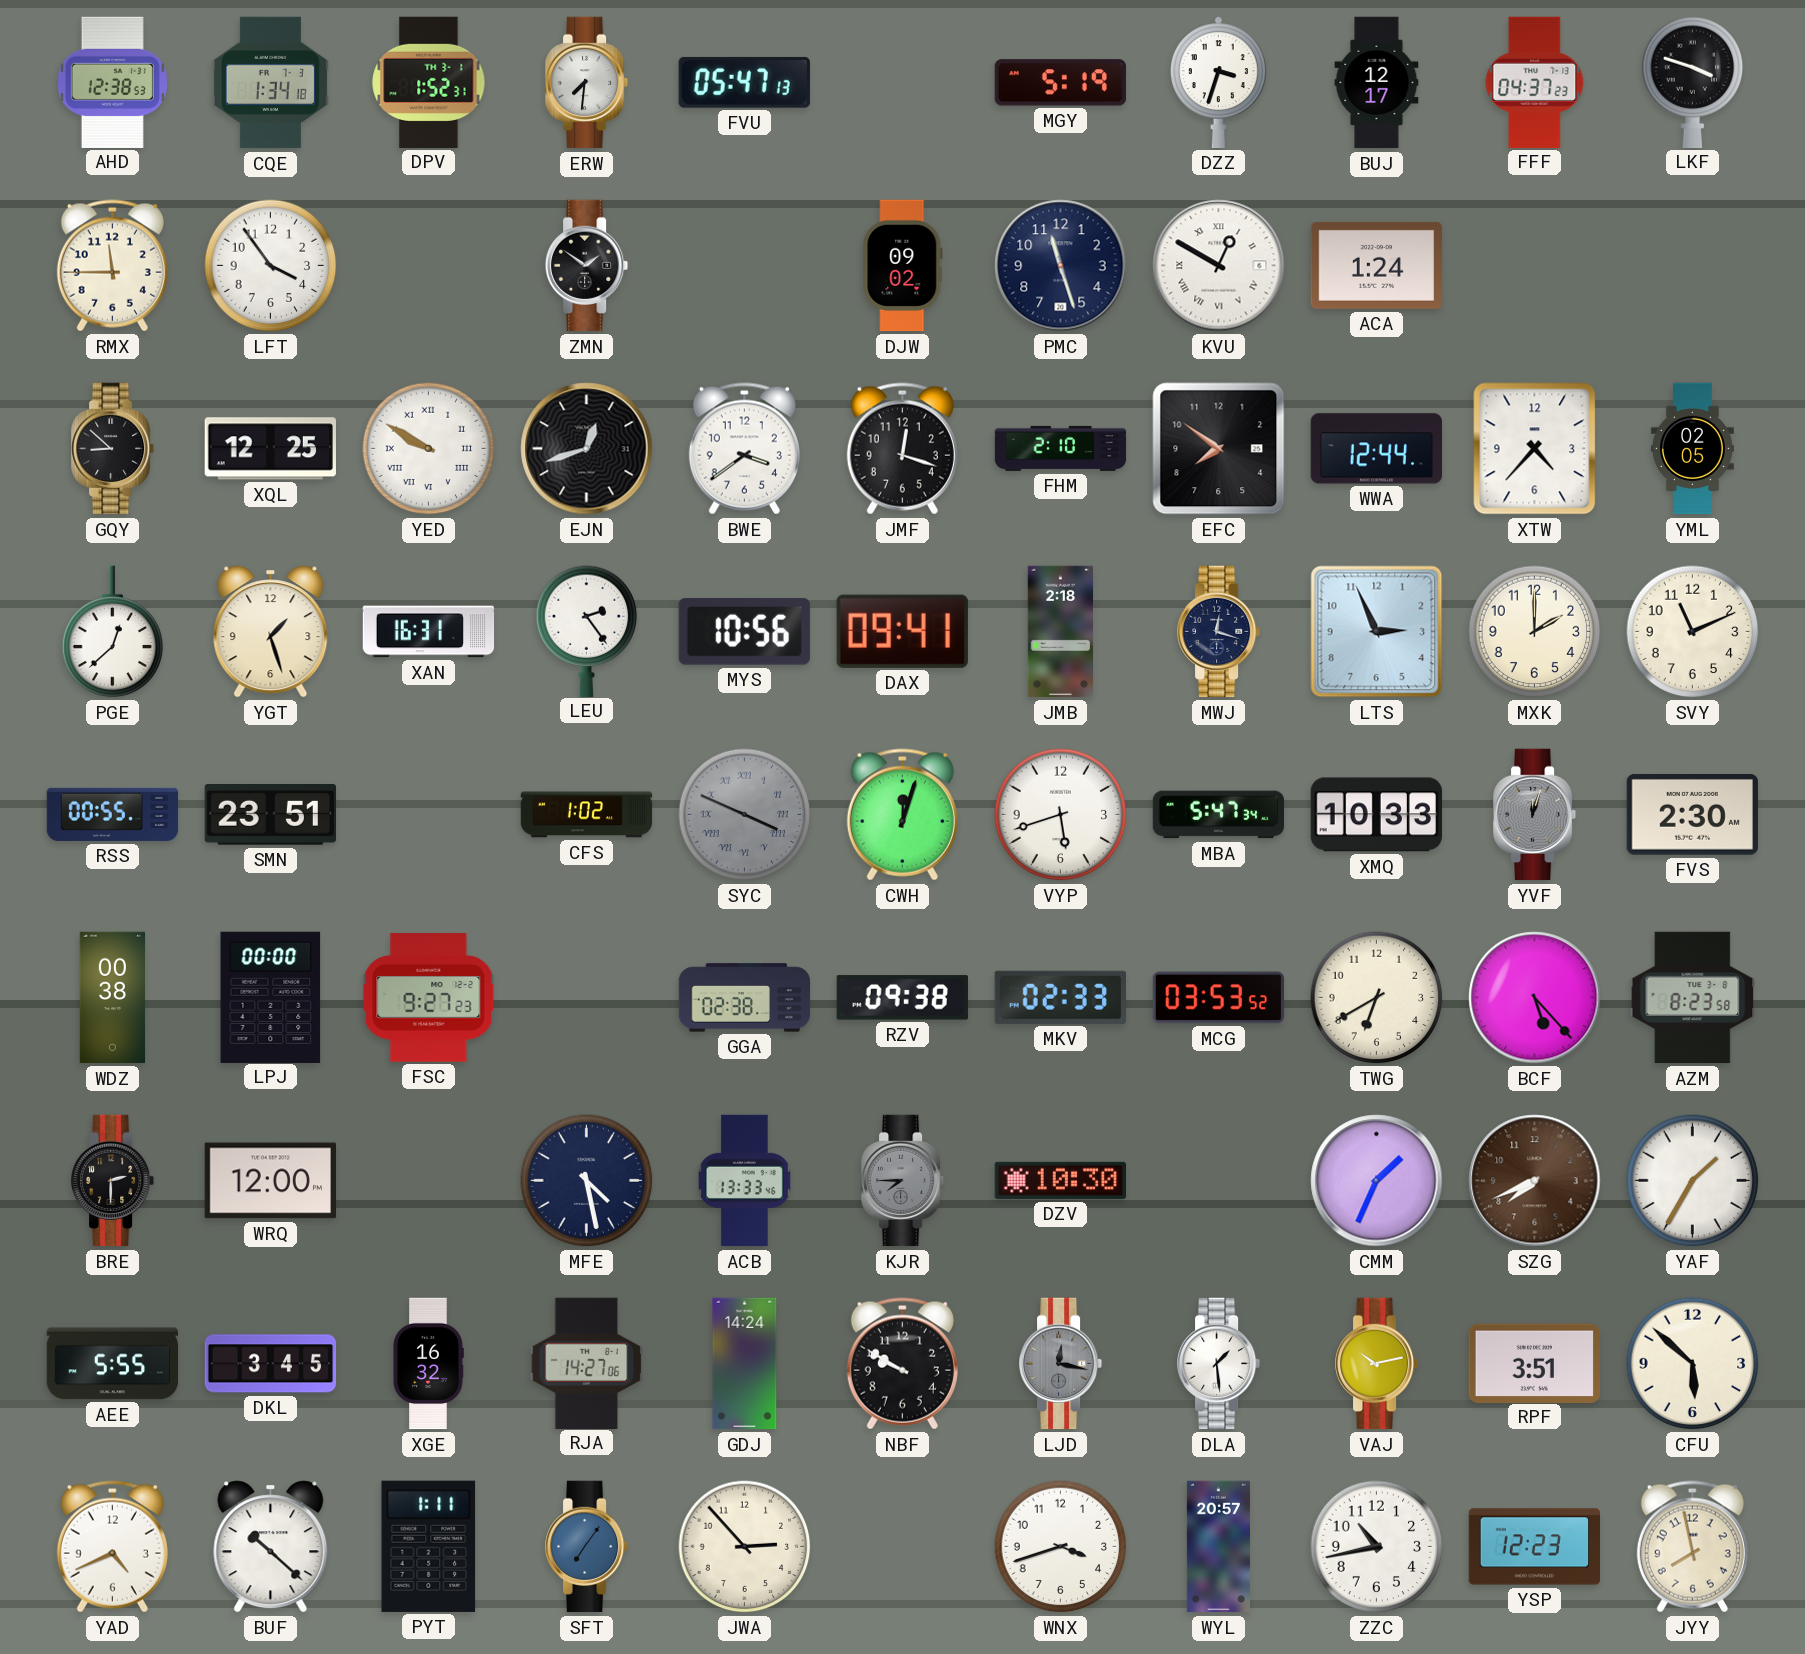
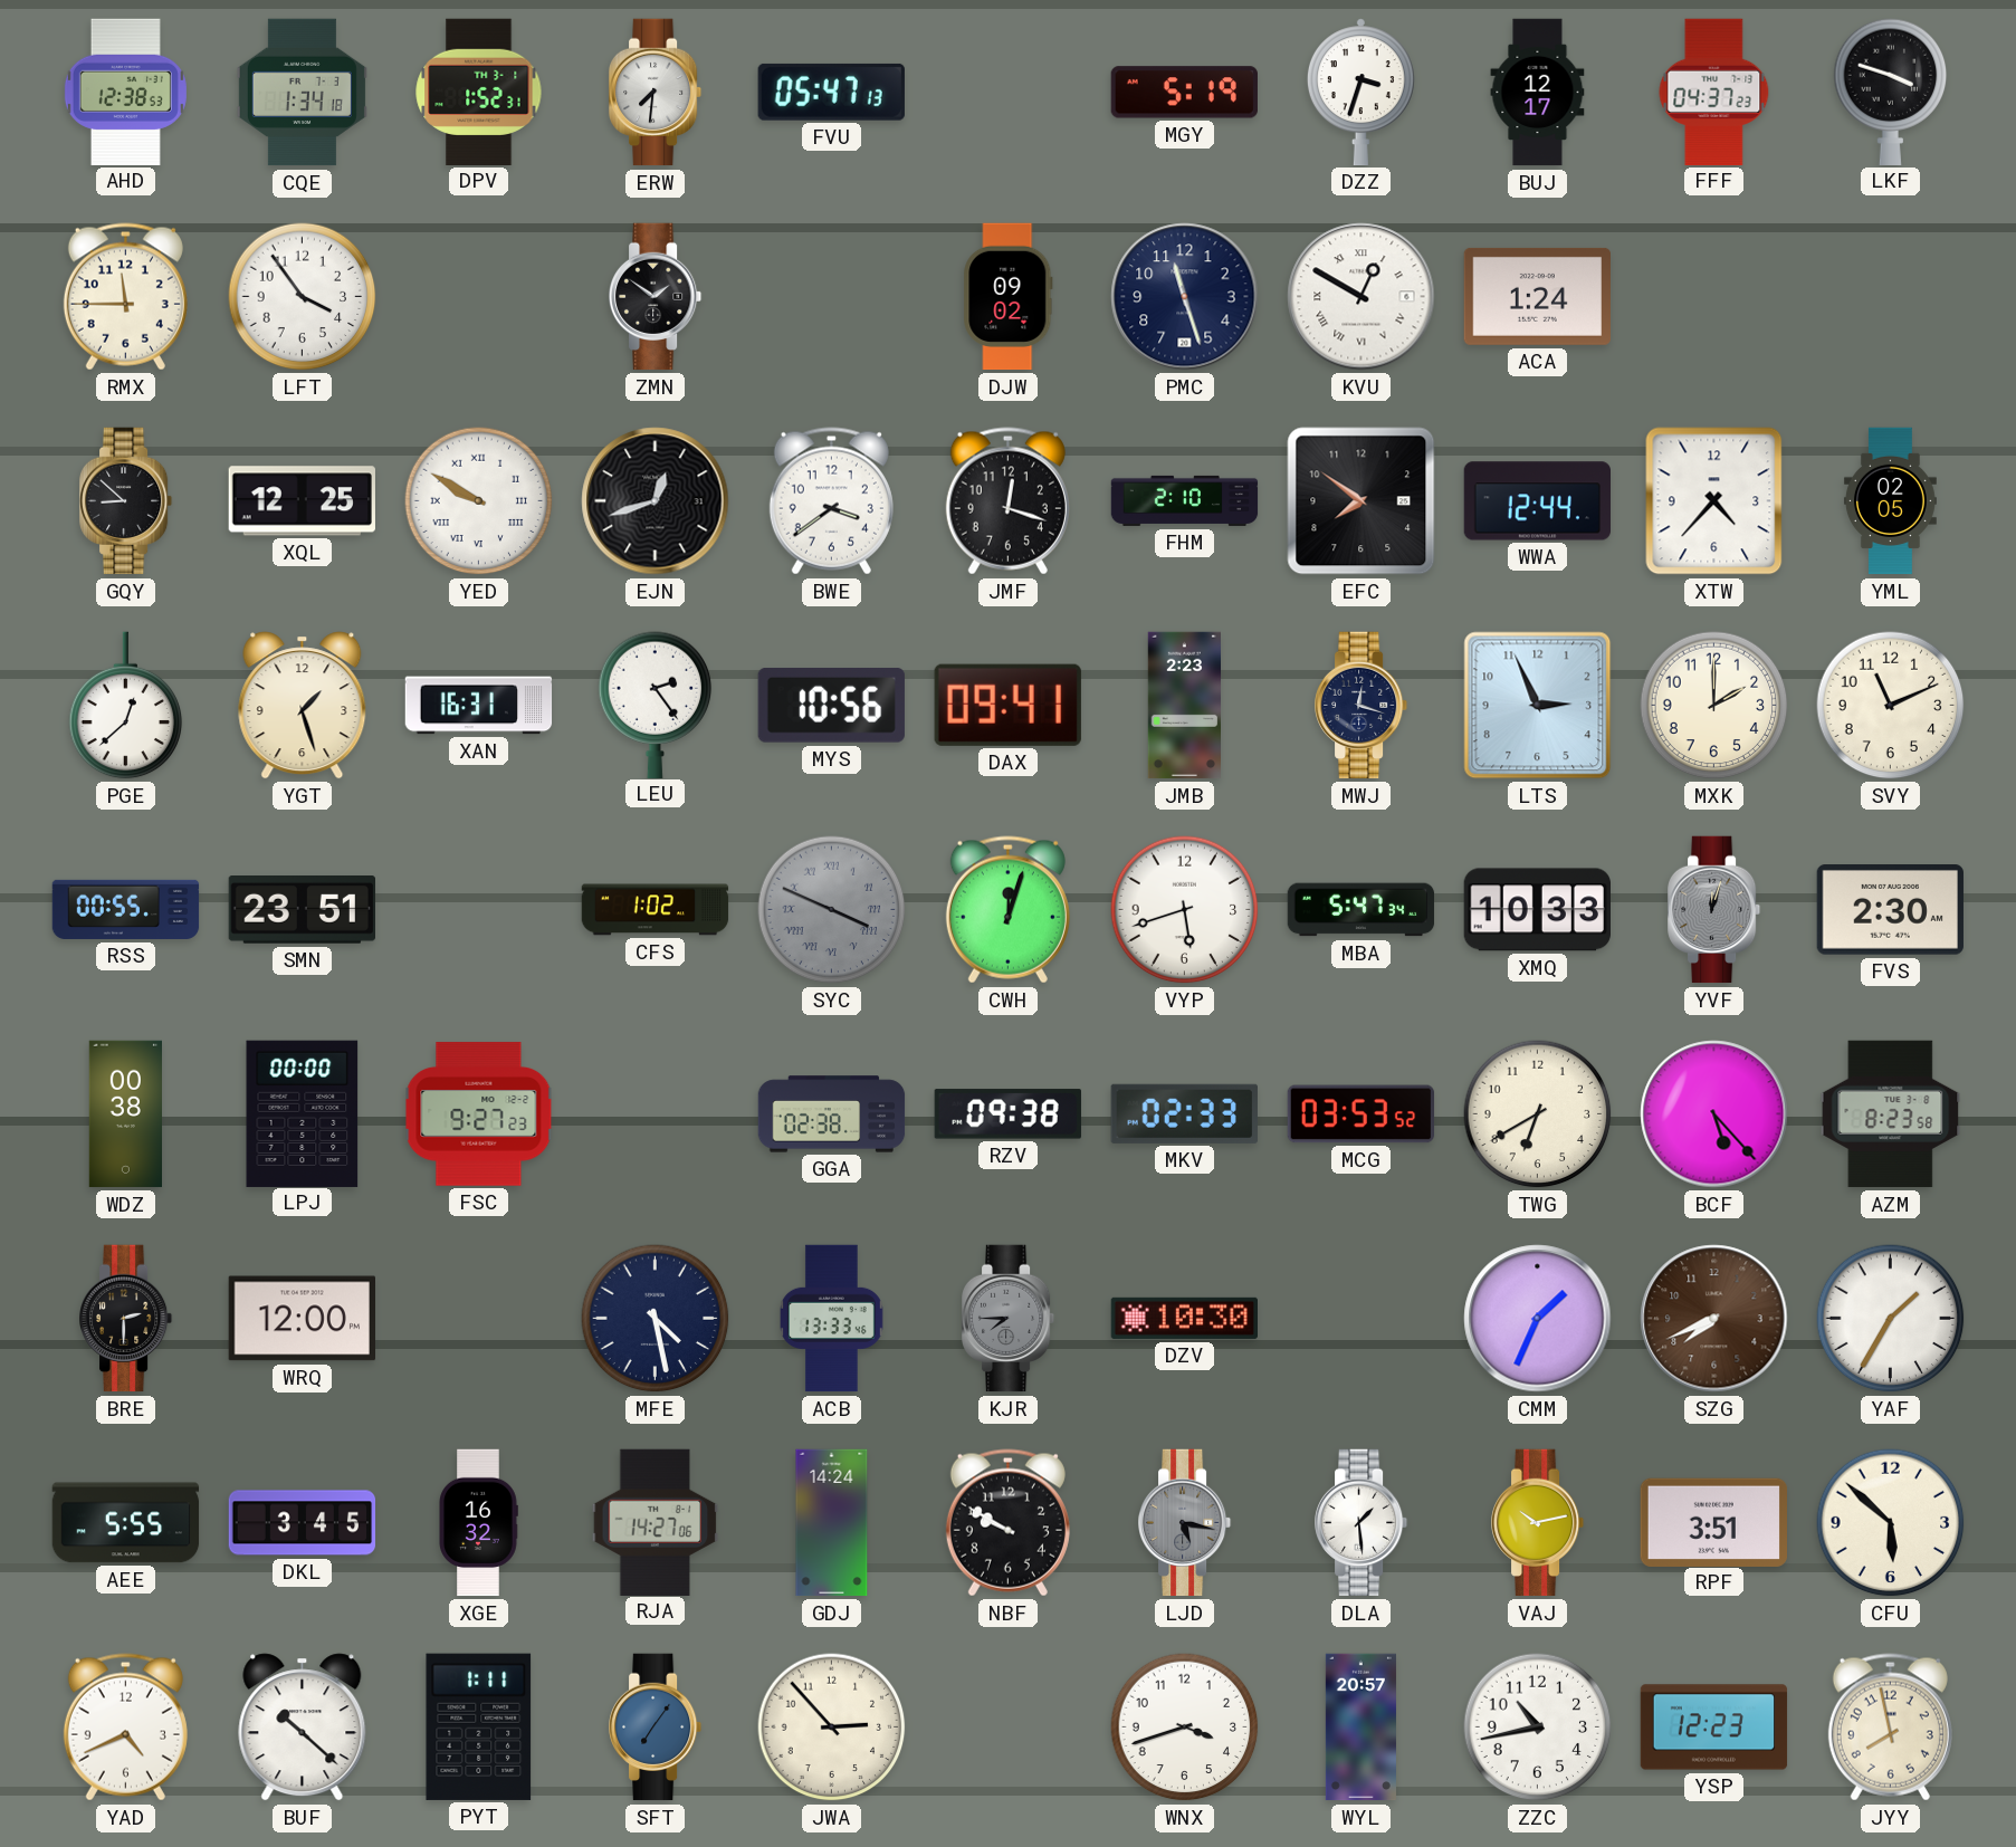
JMB: 2:18 -> 2:23 (1184, 706)
LJD: 12:17 -> 5:17 (1186, 1523)
